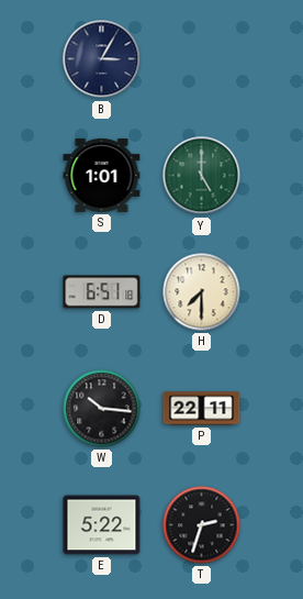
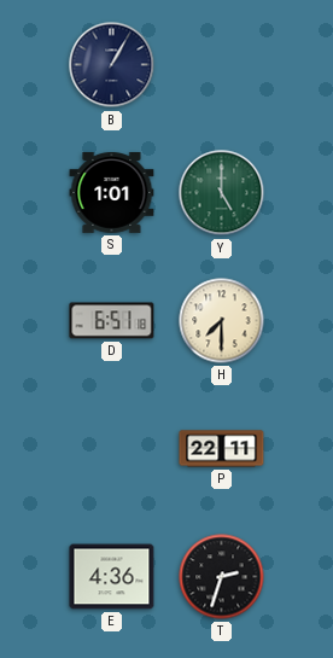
B: 3:05 -> 1:05 (112, 65)
W: 10:16 -> none (102, 409)
E: 5:22 -> 4:36 (112, 577)
